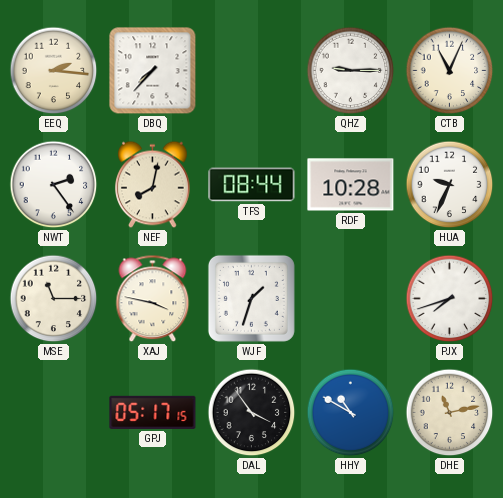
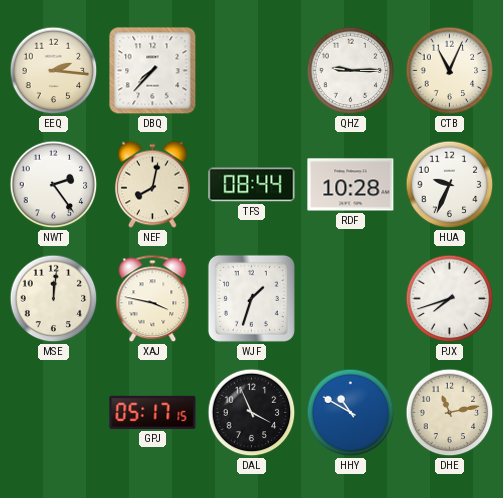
MSE: 11:15 -> 12:01 (54, 299)
DAL: 3:54 -> 3:56 (252, 413)
